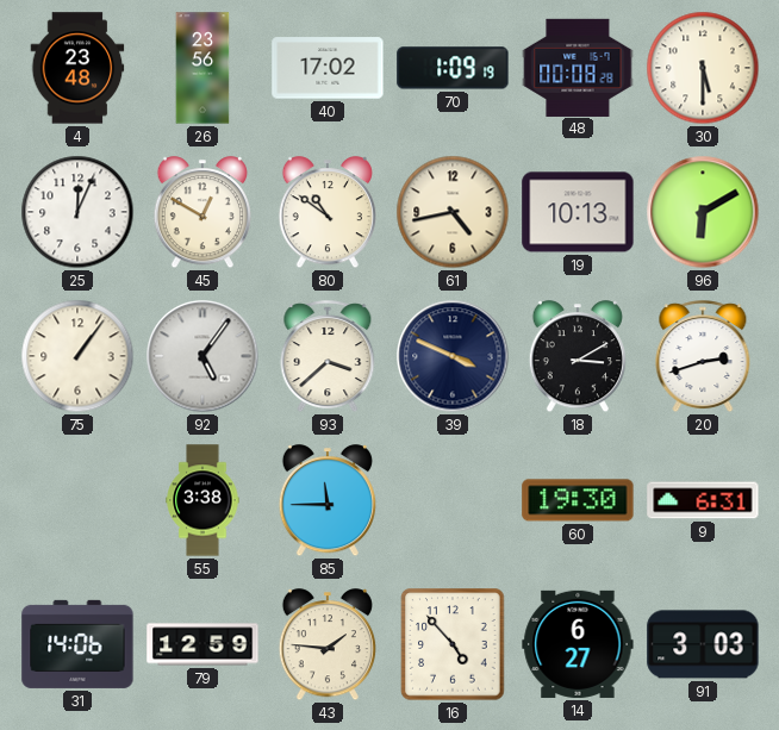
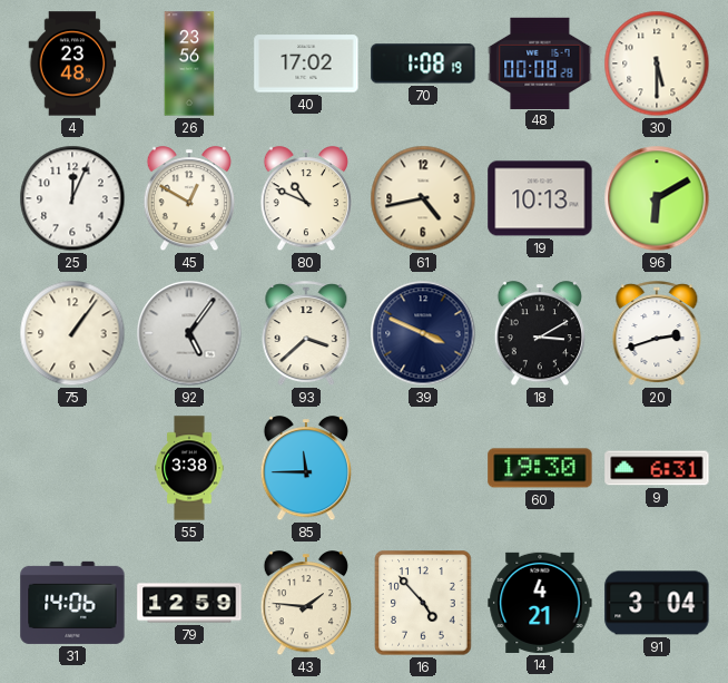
70: 1:09 -> 1:08 (423, 64)
80: 10:51 -> 10:49 (305, 199)
14: 6:27 -> 4:21 (540, 603)
91: 3:03 -> 3:04 (657, 603)
